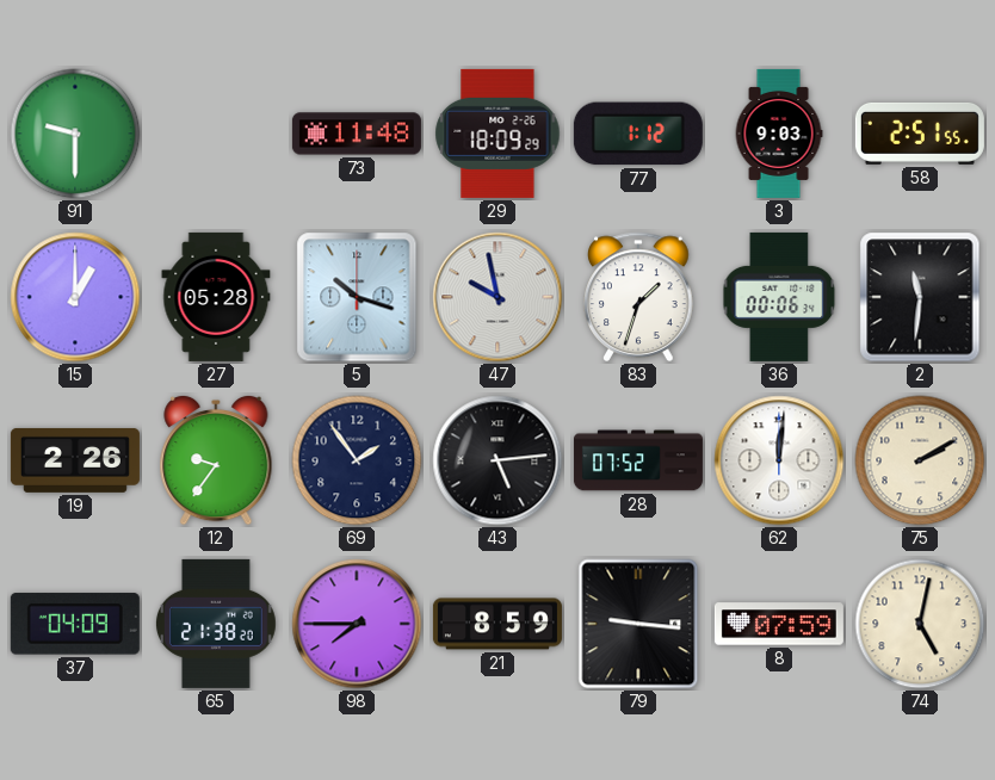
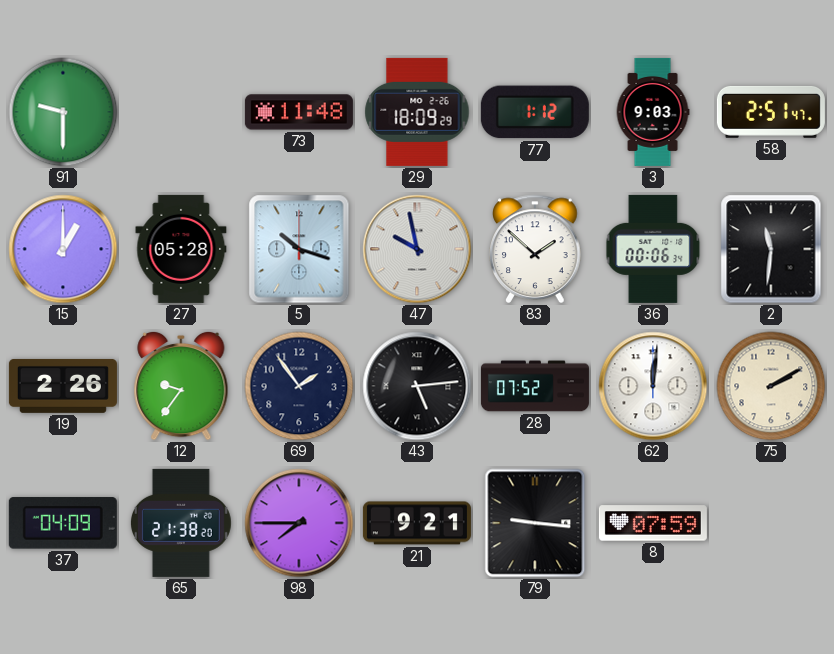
58: 2:51:55 -> 2:51:47 (771, 112)
83: 1:33 -> 1:52 (535, 249)
21: 8:59 -> 9:21 (417, 523)
74: 5:02 -> none (920, 624)
